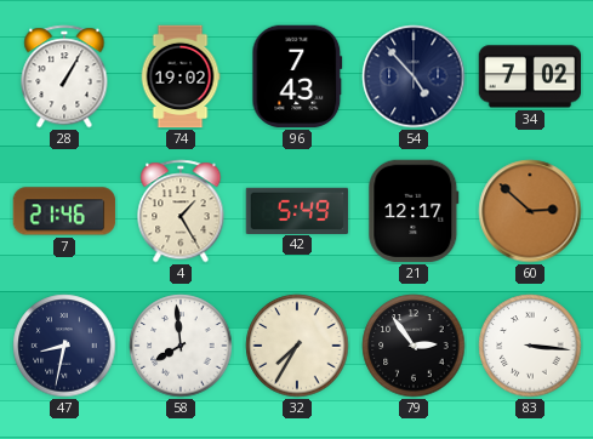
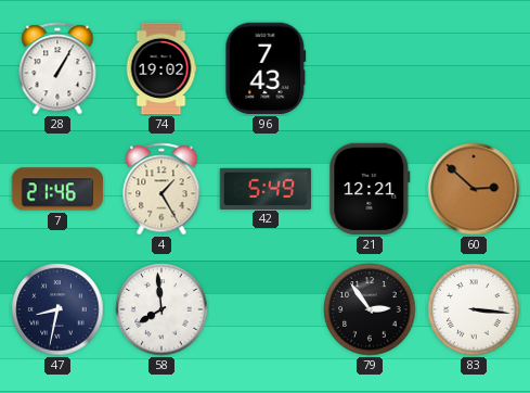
54: 4:53 -> none (414, 76)
34: 7:02 -> none (530, 76)
21: 12:17 -> 12:21 (370, 189)
32: 7:35 -> none (297, 346)
